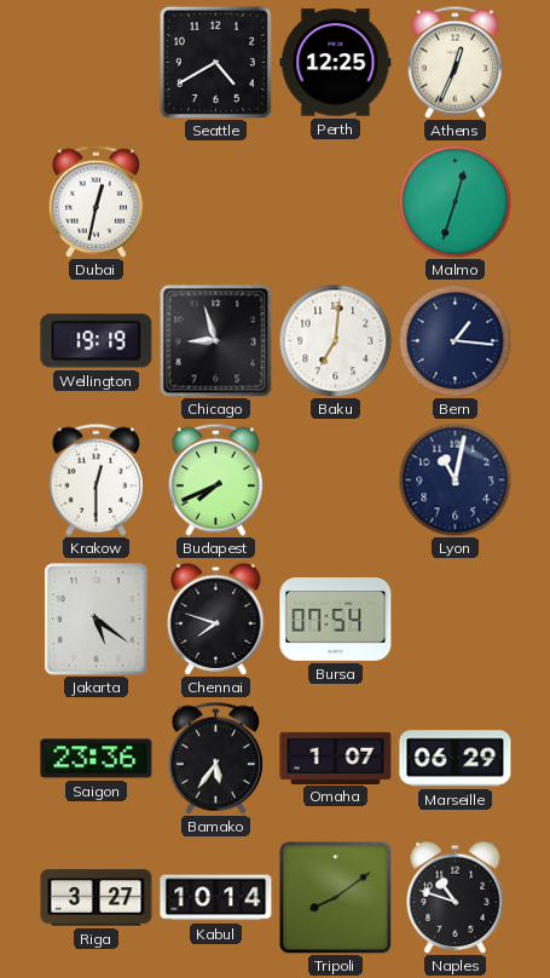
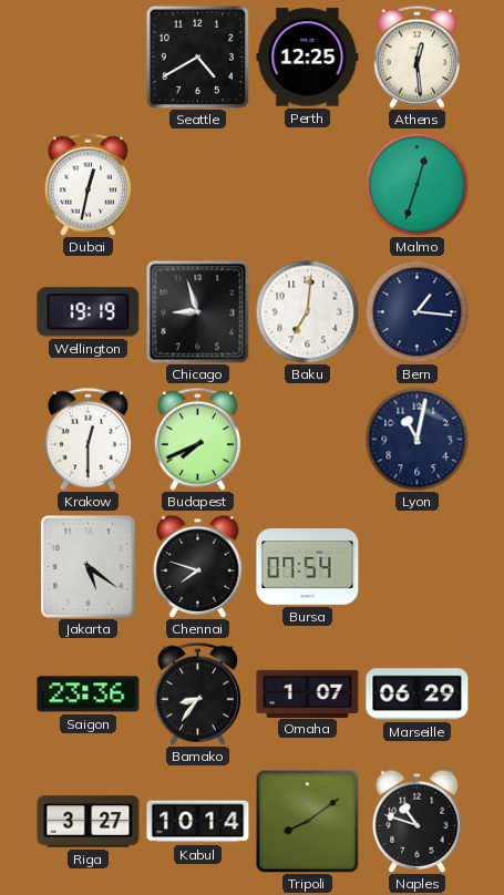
Athens: 12:34 -> 12:29 (416, 56)
Bamako: 5:36 -> 8:36 (197, 693)
